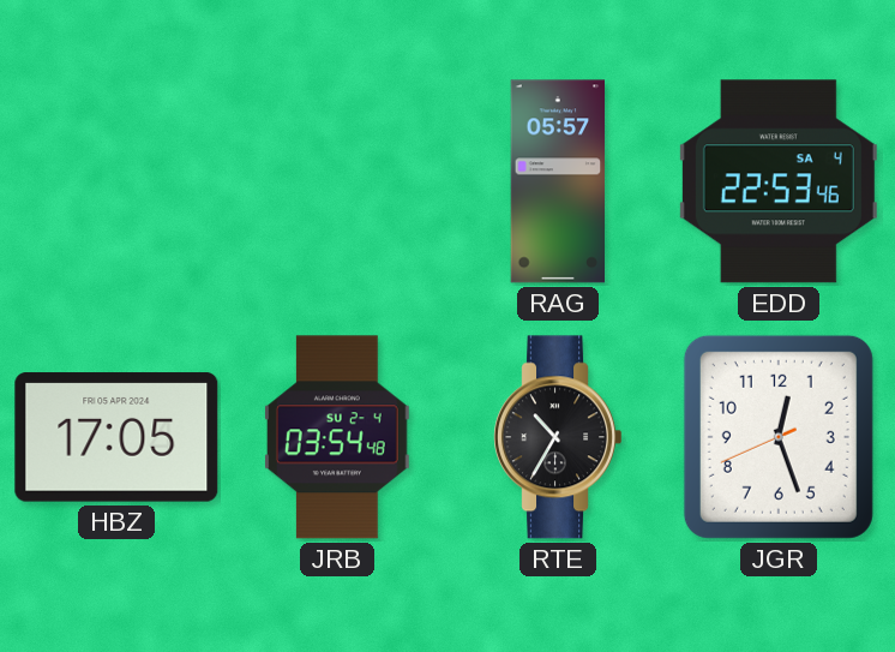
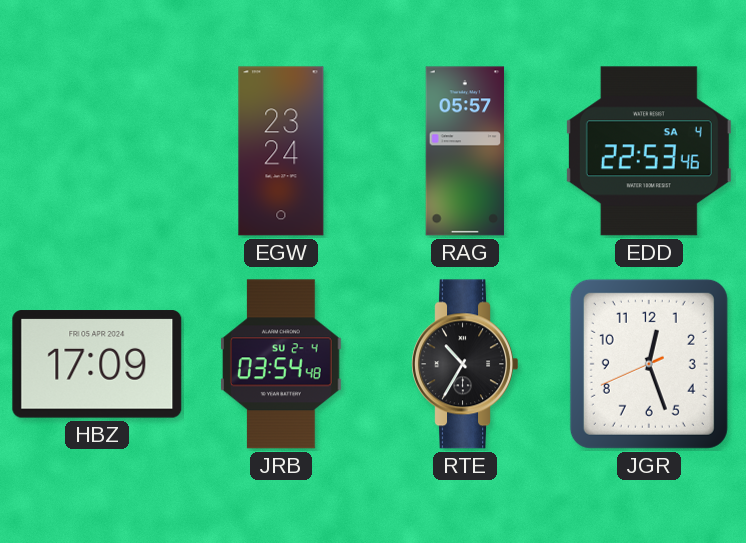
EGW: none -> 23:24 (281, 151)
HBZ: 17:05 -> 17:09 (97, 364)
